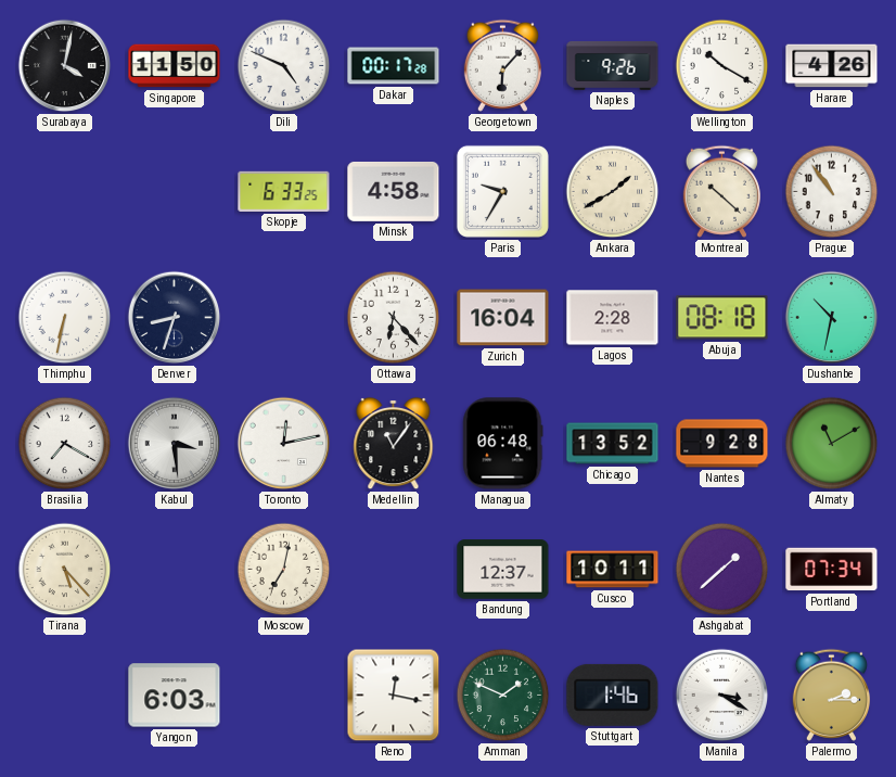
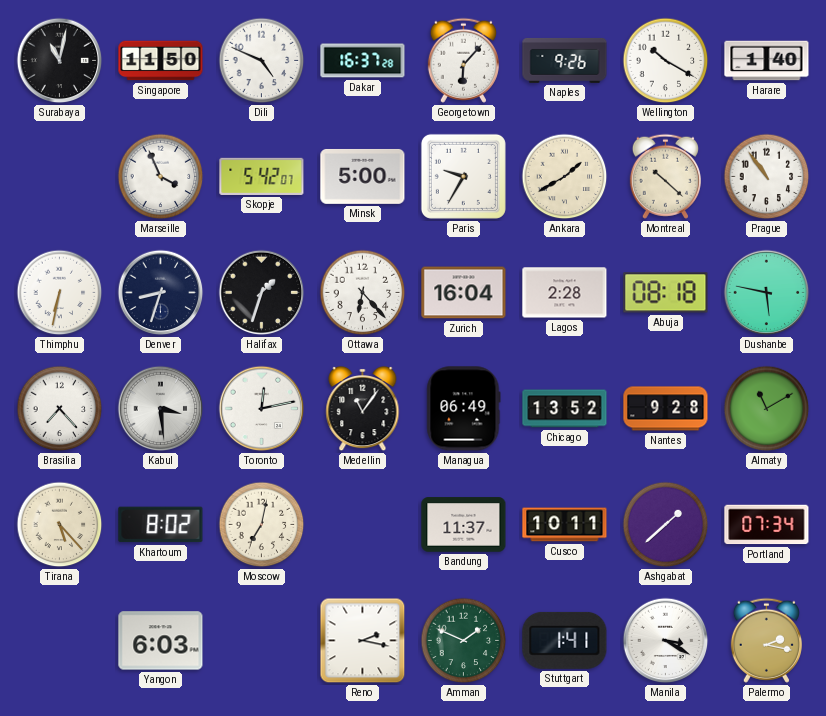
Surabaya: 4:02 -> 11:02 (60, 61)
Dakar: 00:17 -> 16:37 (363, 61)
Harare: 4:26 -> 1:40 (767, 61)
Marseille: none -> 3:56 (161, 177)
Skopje: 6:33 -> 5:42 (262, 176)
Minsk: 4:58 -> 5:00 (363, 176)
Halifax: none -> 1:33 (262, 293)
Dushanbe: 10:32 -> 5:47 (767, 293)
Brasilia: 7:20 -> 7:23 (60, 409)
Managua: 06:48 -> 06:49 (464, 409)
Khartoum: none -> 8:02 (161, 525)
Bandung: 12:37 -> 11:37 (464, 525)
Reno: 12:17 -> 2:17 (363, 641)
Stuttgart: 1:46 -> 1:41 (565, 640)
Palermo: 2:15 -> 2:17 (766, 640)
